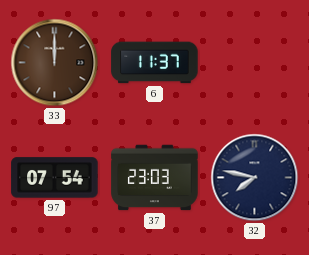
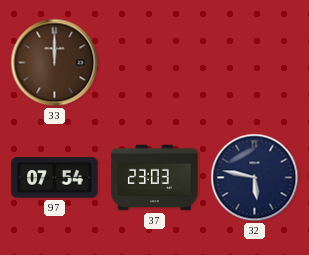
6: 11:37 -> none (155, 63)
32: 7:47 -> 5:47 (255, 178)
